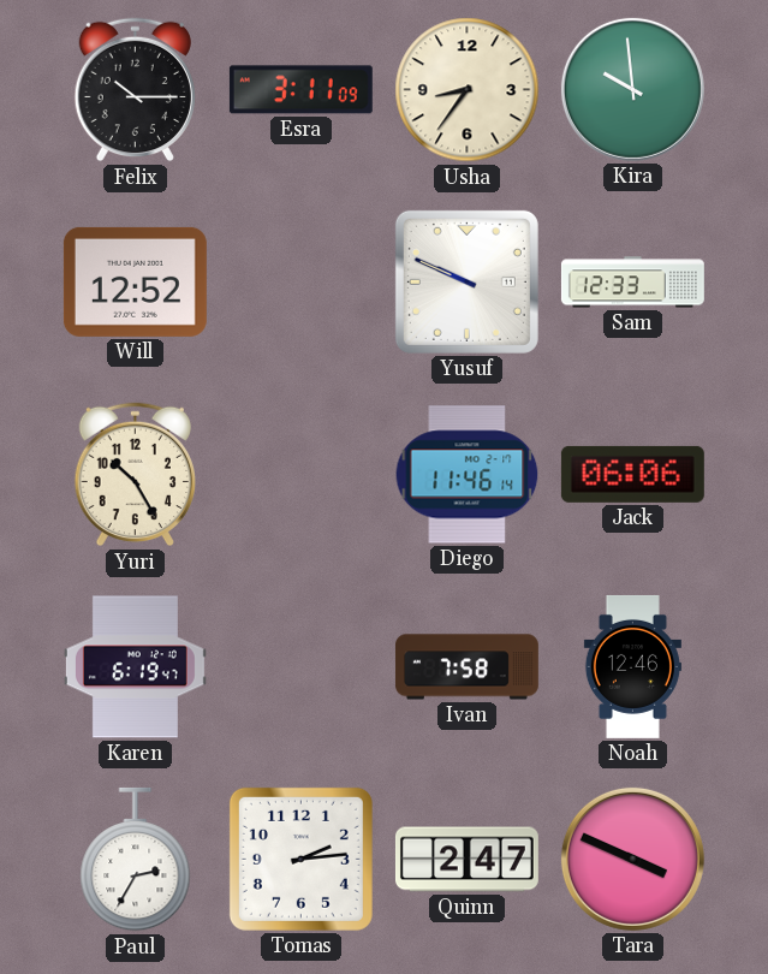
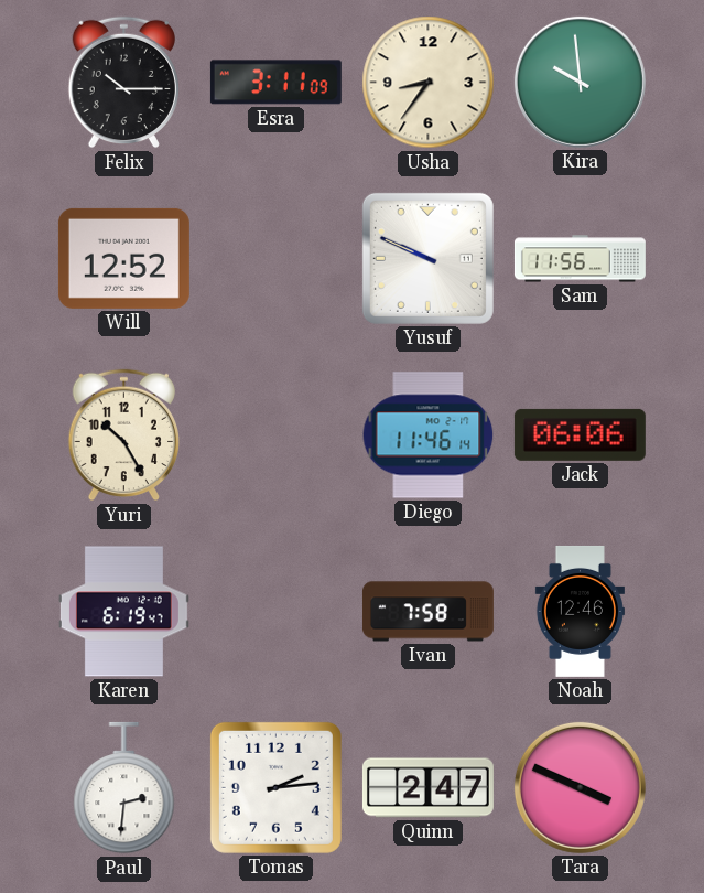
Sam: 12:33 -> 11:56 (580, 259)
Paul: 2:35 -> 2:31 (124, 788)
